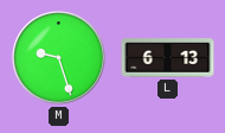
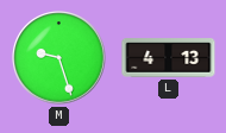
L: 6:13 -> 4:13 (169, 58)
